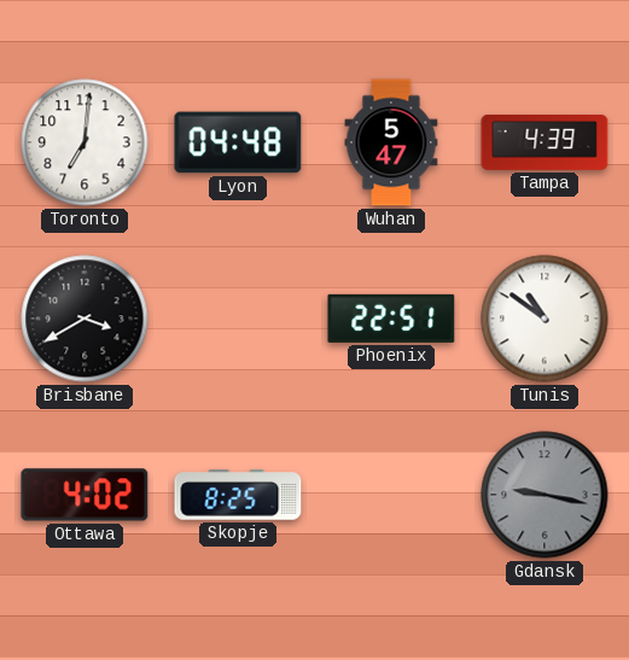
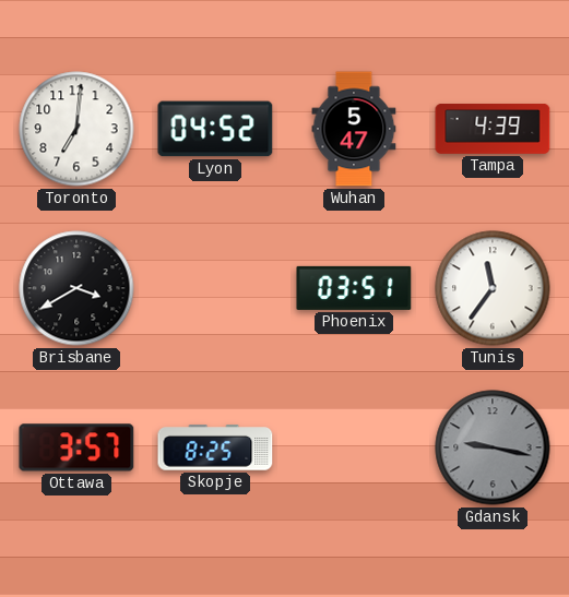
Lyon: 04:48 -> 04:52 (215, 129)
Phoenix: 22:51 -> 03:51 (354, 288)
Tunis: 10:51 -> 11:36 (493, 288)
Ottawa: 4:02 -> 3:57 (76, 447)
